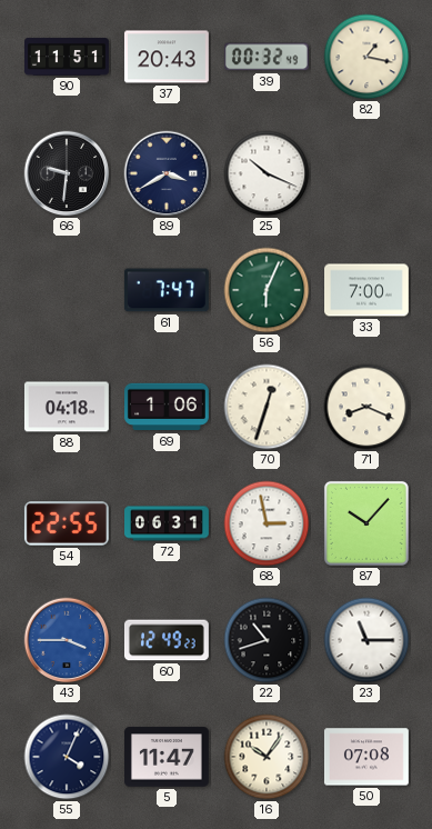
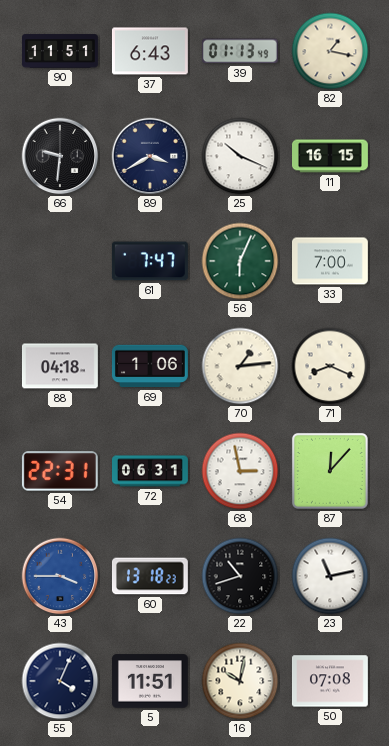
37: 20:43 -> 6:43 (150, 51)
39: 00:32 -> 01:13 (240, 51)
11: none -> 16:15 (331, 156)
70: 12:33 -> 1:14 (240, 366)
54: 22:55 -> 22:31 (60, 471)
87: 10:07 -> 12:07 (330, 471)
60: 12:49 -> 13:18 (150, 576)
23: 11:15 -> 11:13 (330, 576)
5: 11:47 -> 11:51 (151, 681)
16: 10:06 -> 10:02 (240, 681)
